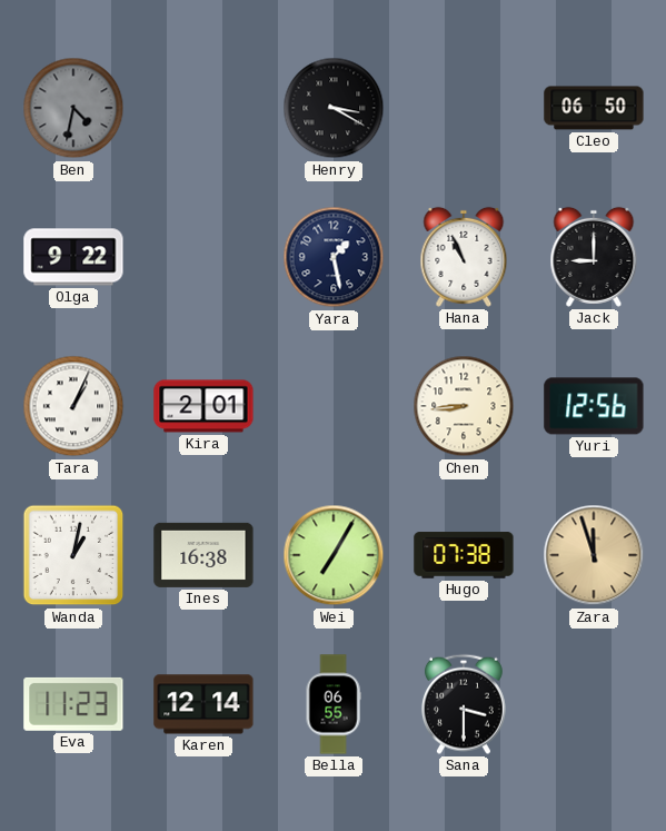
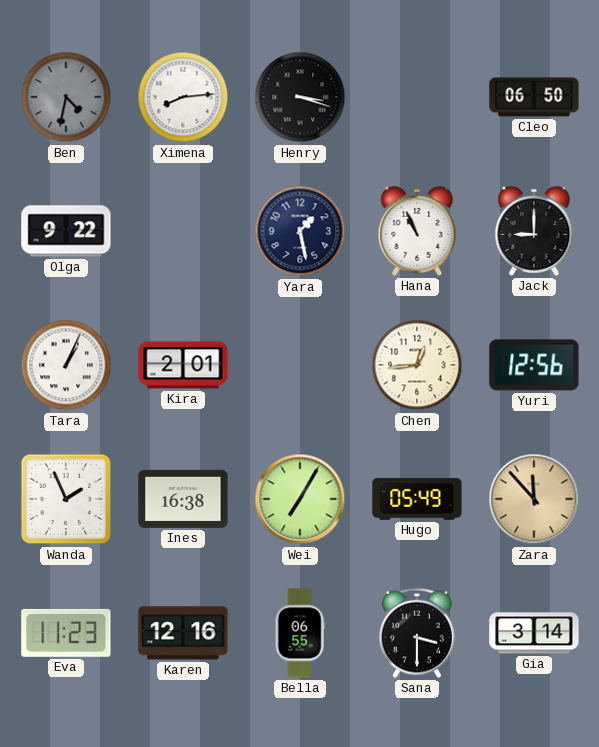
Ximena: none -> 8:14 (183, 97)
Henry: 3:20 -> 3:18 (300, 97)
Chen: 8:44 -> 12:44 (417, 365)
Wanda: 1:02 -> 1:56 (66, 499)
Hugo: 07:38 -> 05:49 (417, 499)
Zara: 11:57 -> 11:53 (534, 499)
Karen: 12:14 -> 12:16 (183, 633)
Gia: none -> 3:14 (534, 633)
